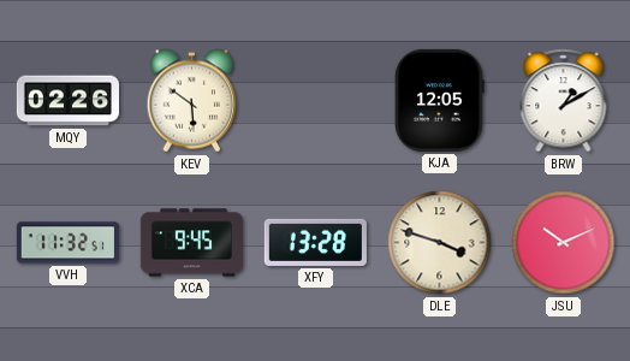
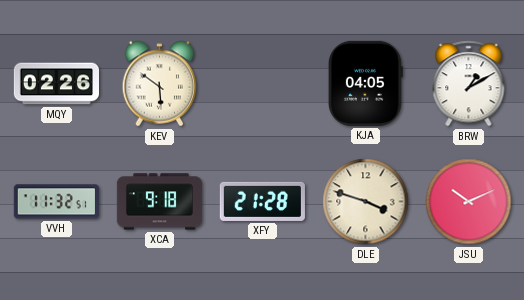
KJA: 12:05 -> 04:05 (365, 83)
XCA: 9:45 -> 9:18 (159, 202)
XFY: 13:28 -> 21:28 (262, 201)
